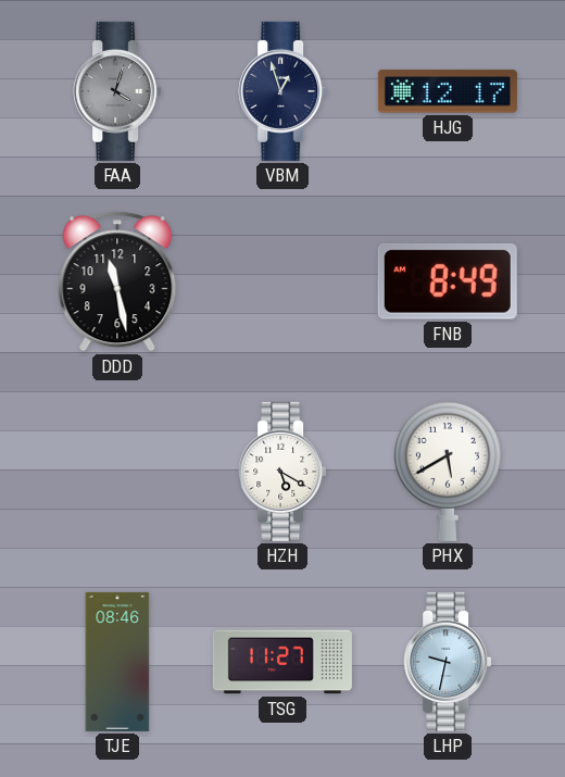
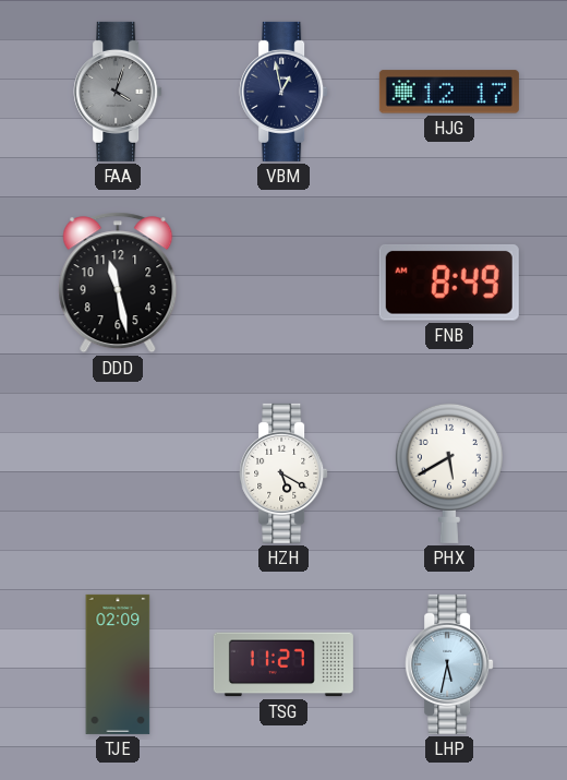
VBM: 12:57 -> 12:58 (283, 92)
TJE: 08:46 -> 02:09 (118, 664)
LHP: 9:32 -> 5:32 (449, 664)
